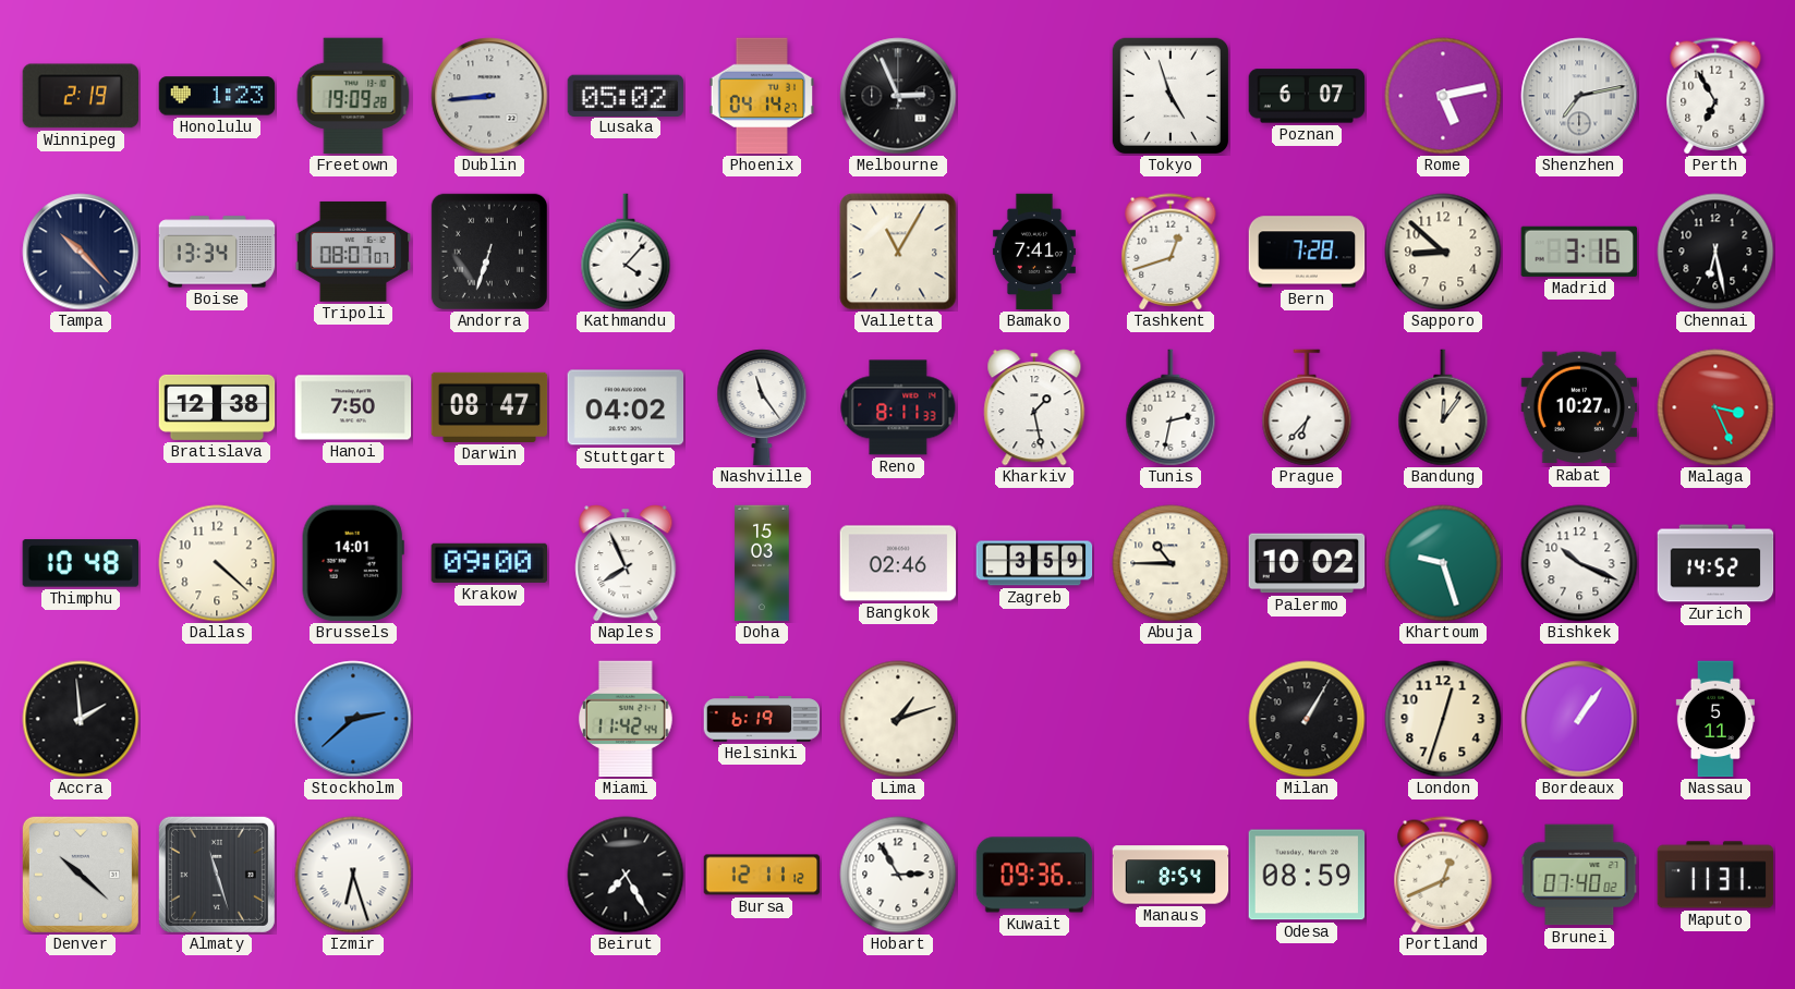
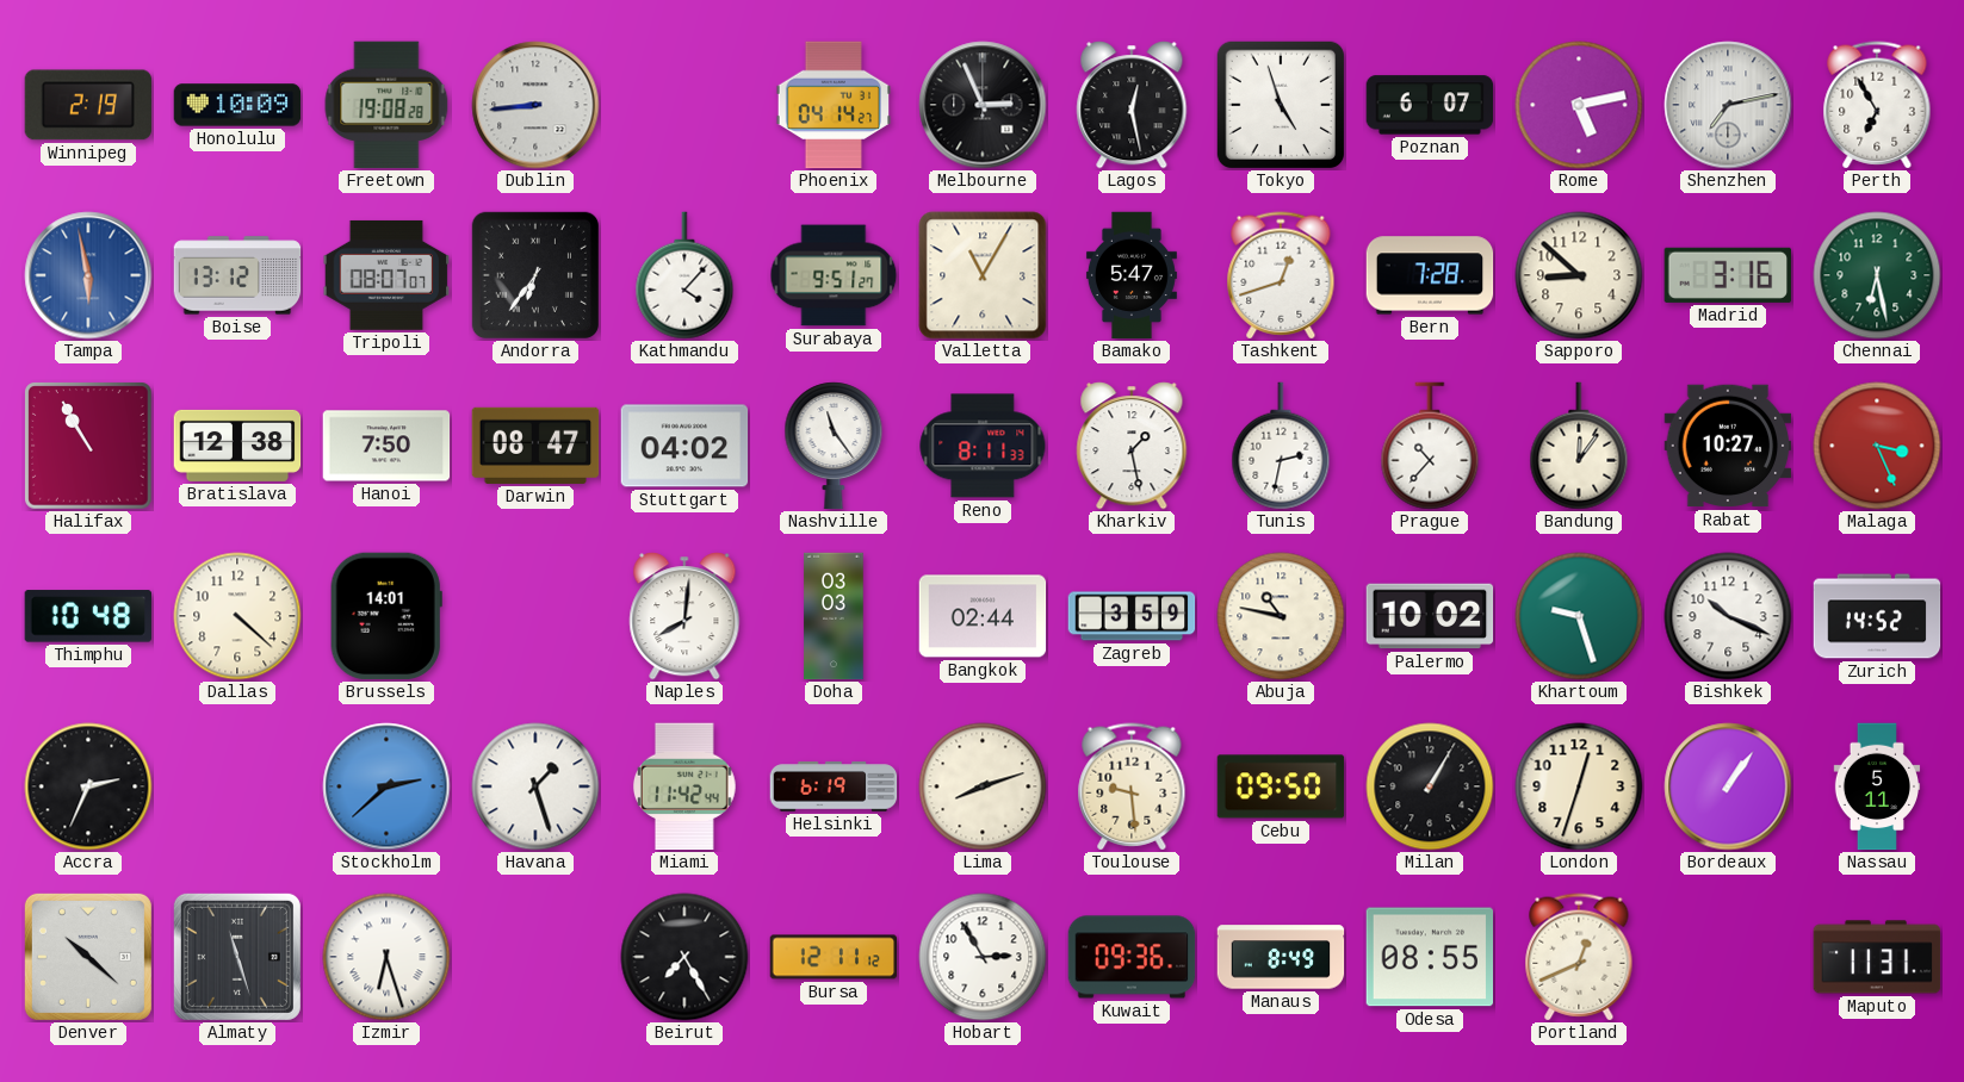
Honolulu: 1:23 -> 10:09 (237, 105)
Freetown: 19:09 -> 19:08 (386, 105)
Lusaka: 05:02 -> none (626, 95)
Lagos: none -> 12:28 (1132, 105)
Tampa: 10:23 -> 5:58 (88, 275)
Tampa dial: navy -> blue (88, 275)
Boise: 13:34 -> 13:12 (237, 275)
Andorra: 6:33 -> 6:36 (534, 274)
Surabaya: none -> 9:51 (834, 275)
Bamako: 7:41 -> 5:47 (1132, 275)
Chennai dial: black -> green (1877, 275)
Halifax: none -> 10:55 (89, 447)
Prague: 6:37 -> 10:37 (1430, 446)
Krakow: 09:00 -> none (488, 563)
Naples: 7:56 -> 8:01 (684, 616)
Doha: 15:03 -> 03:03 (834, 616)
Bangkok: 02:46 -> 02:44 (983, 616)
Abuja: 10:45 -> 10:47 (1281, 616)
Accra: 1:59 -> 2:34 (88, 786)
Havana: none -> 1:27 (535, 786)
Lima: 1:12 -> 8:12 (983, 786)
Toulouse: none -> 9:29 (1132, 786)
Cebu: none -> 09:50 (1281, 786)
Manaus: 8:54 -> 8:49 (1281, 957)
Odesa: 08:59 -> 08:55 (1430, 957)
Brunei: 07:40 -> none (1579, 875)
